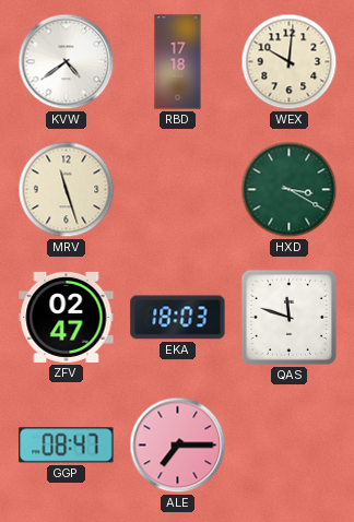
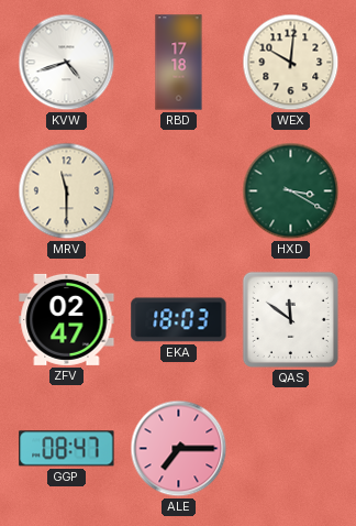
KVW: 4:39 -> 4:42 (67, 63)
MRV: 11:27 -> 11:30 (67, 191)
QAS: 11:48 -> 11:51 (290, 319)
